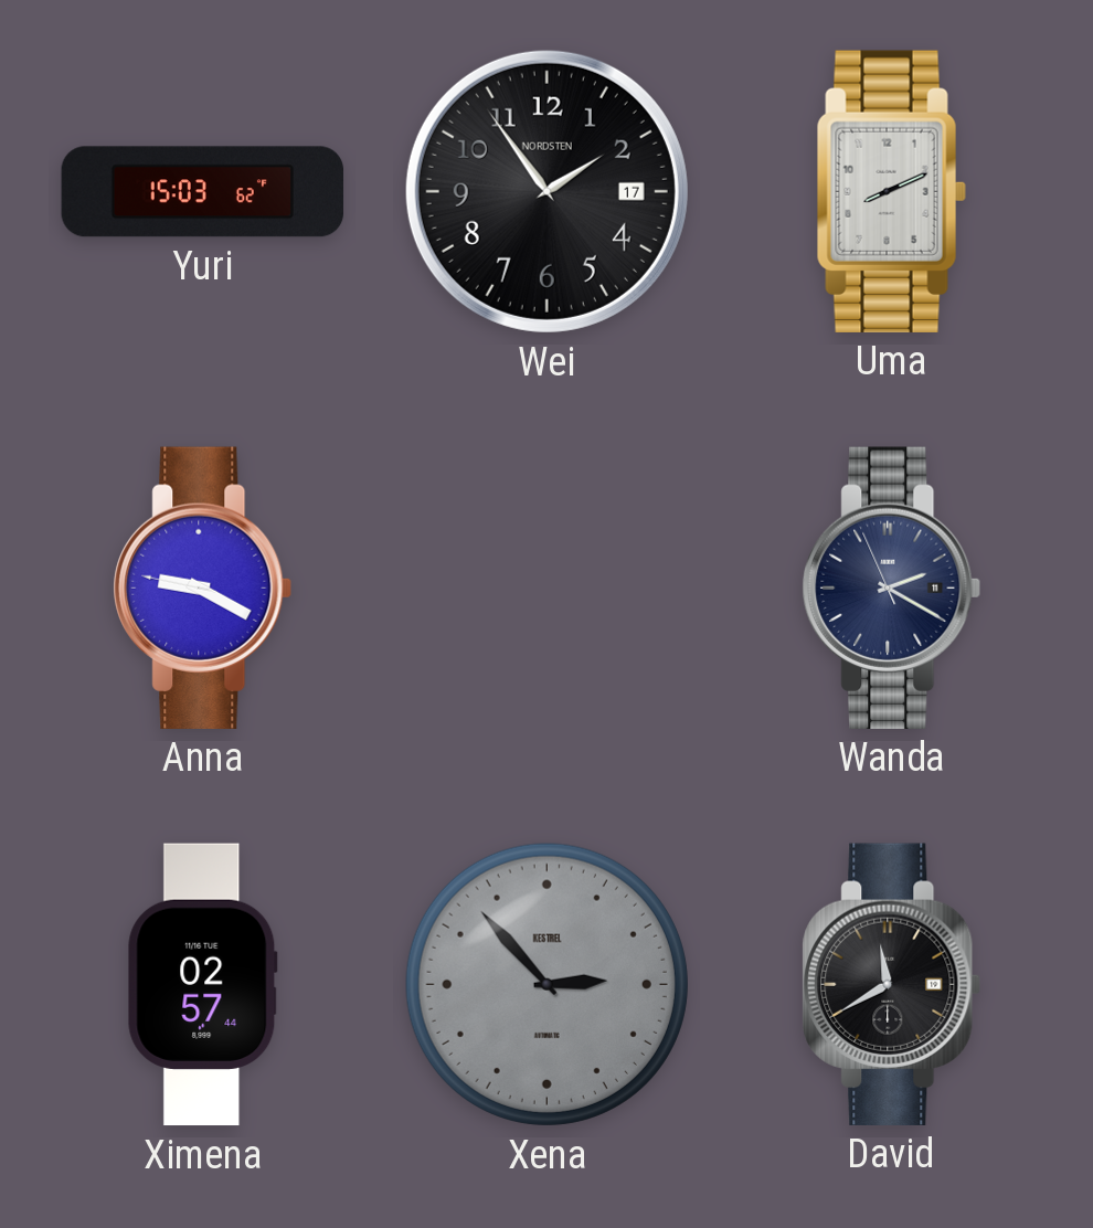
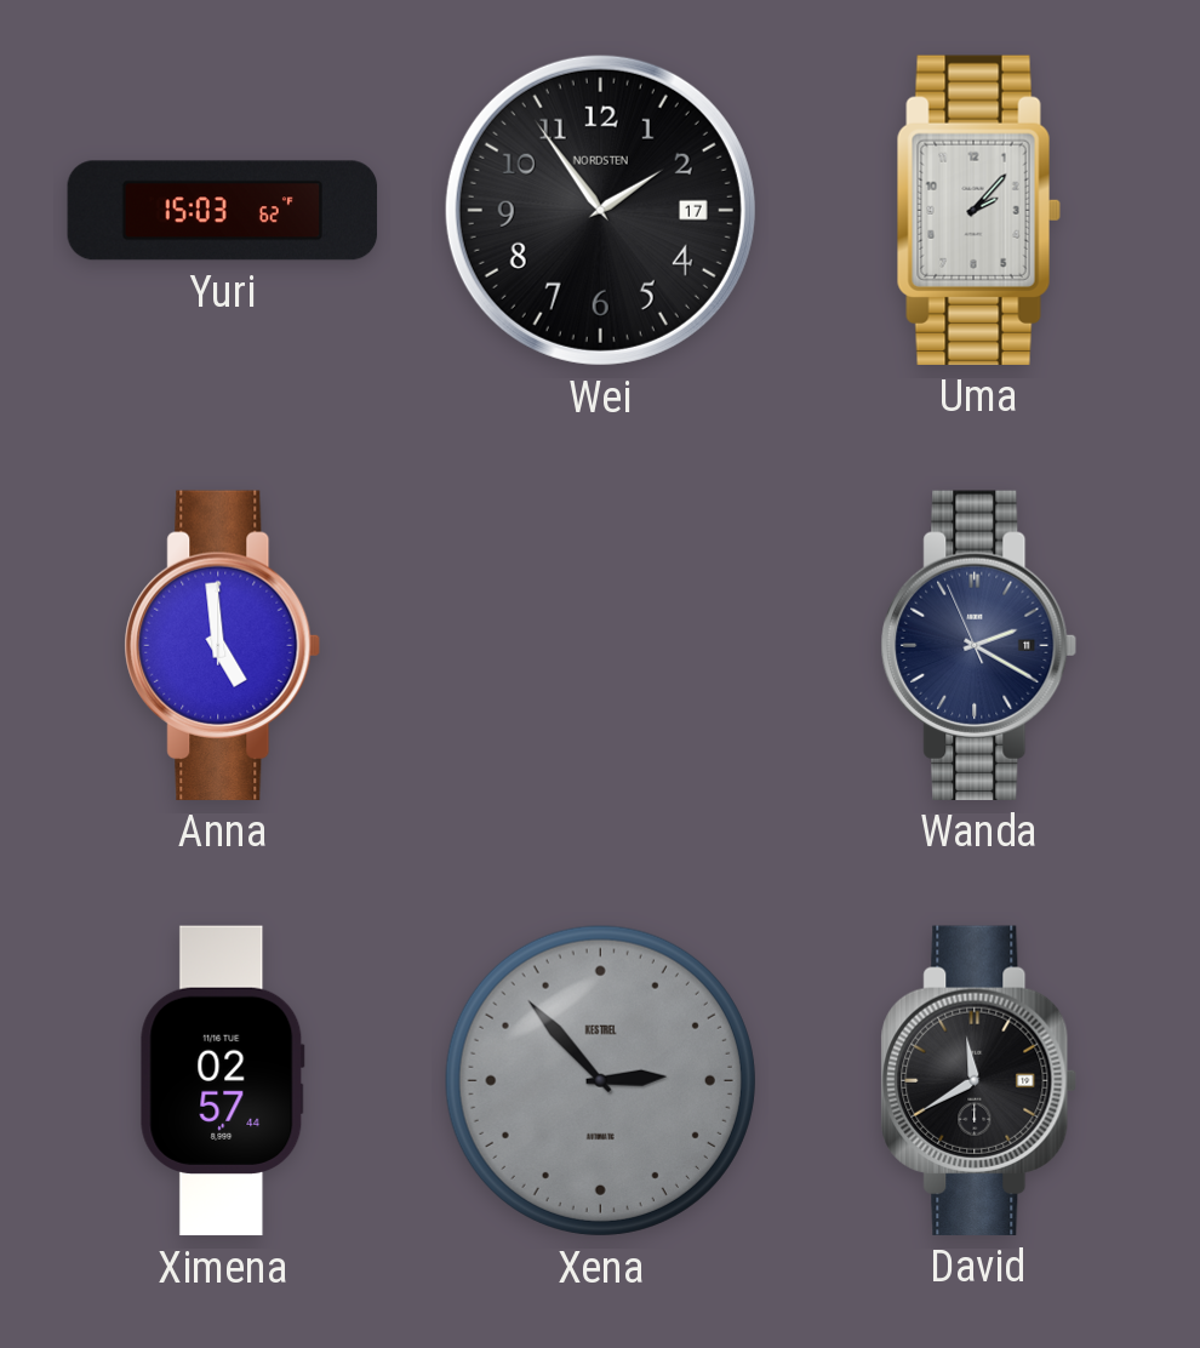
Uma: 8:11 -> 2:07 (978, 210)
Anna: 9:19 -> 4:59 (223, 645)
